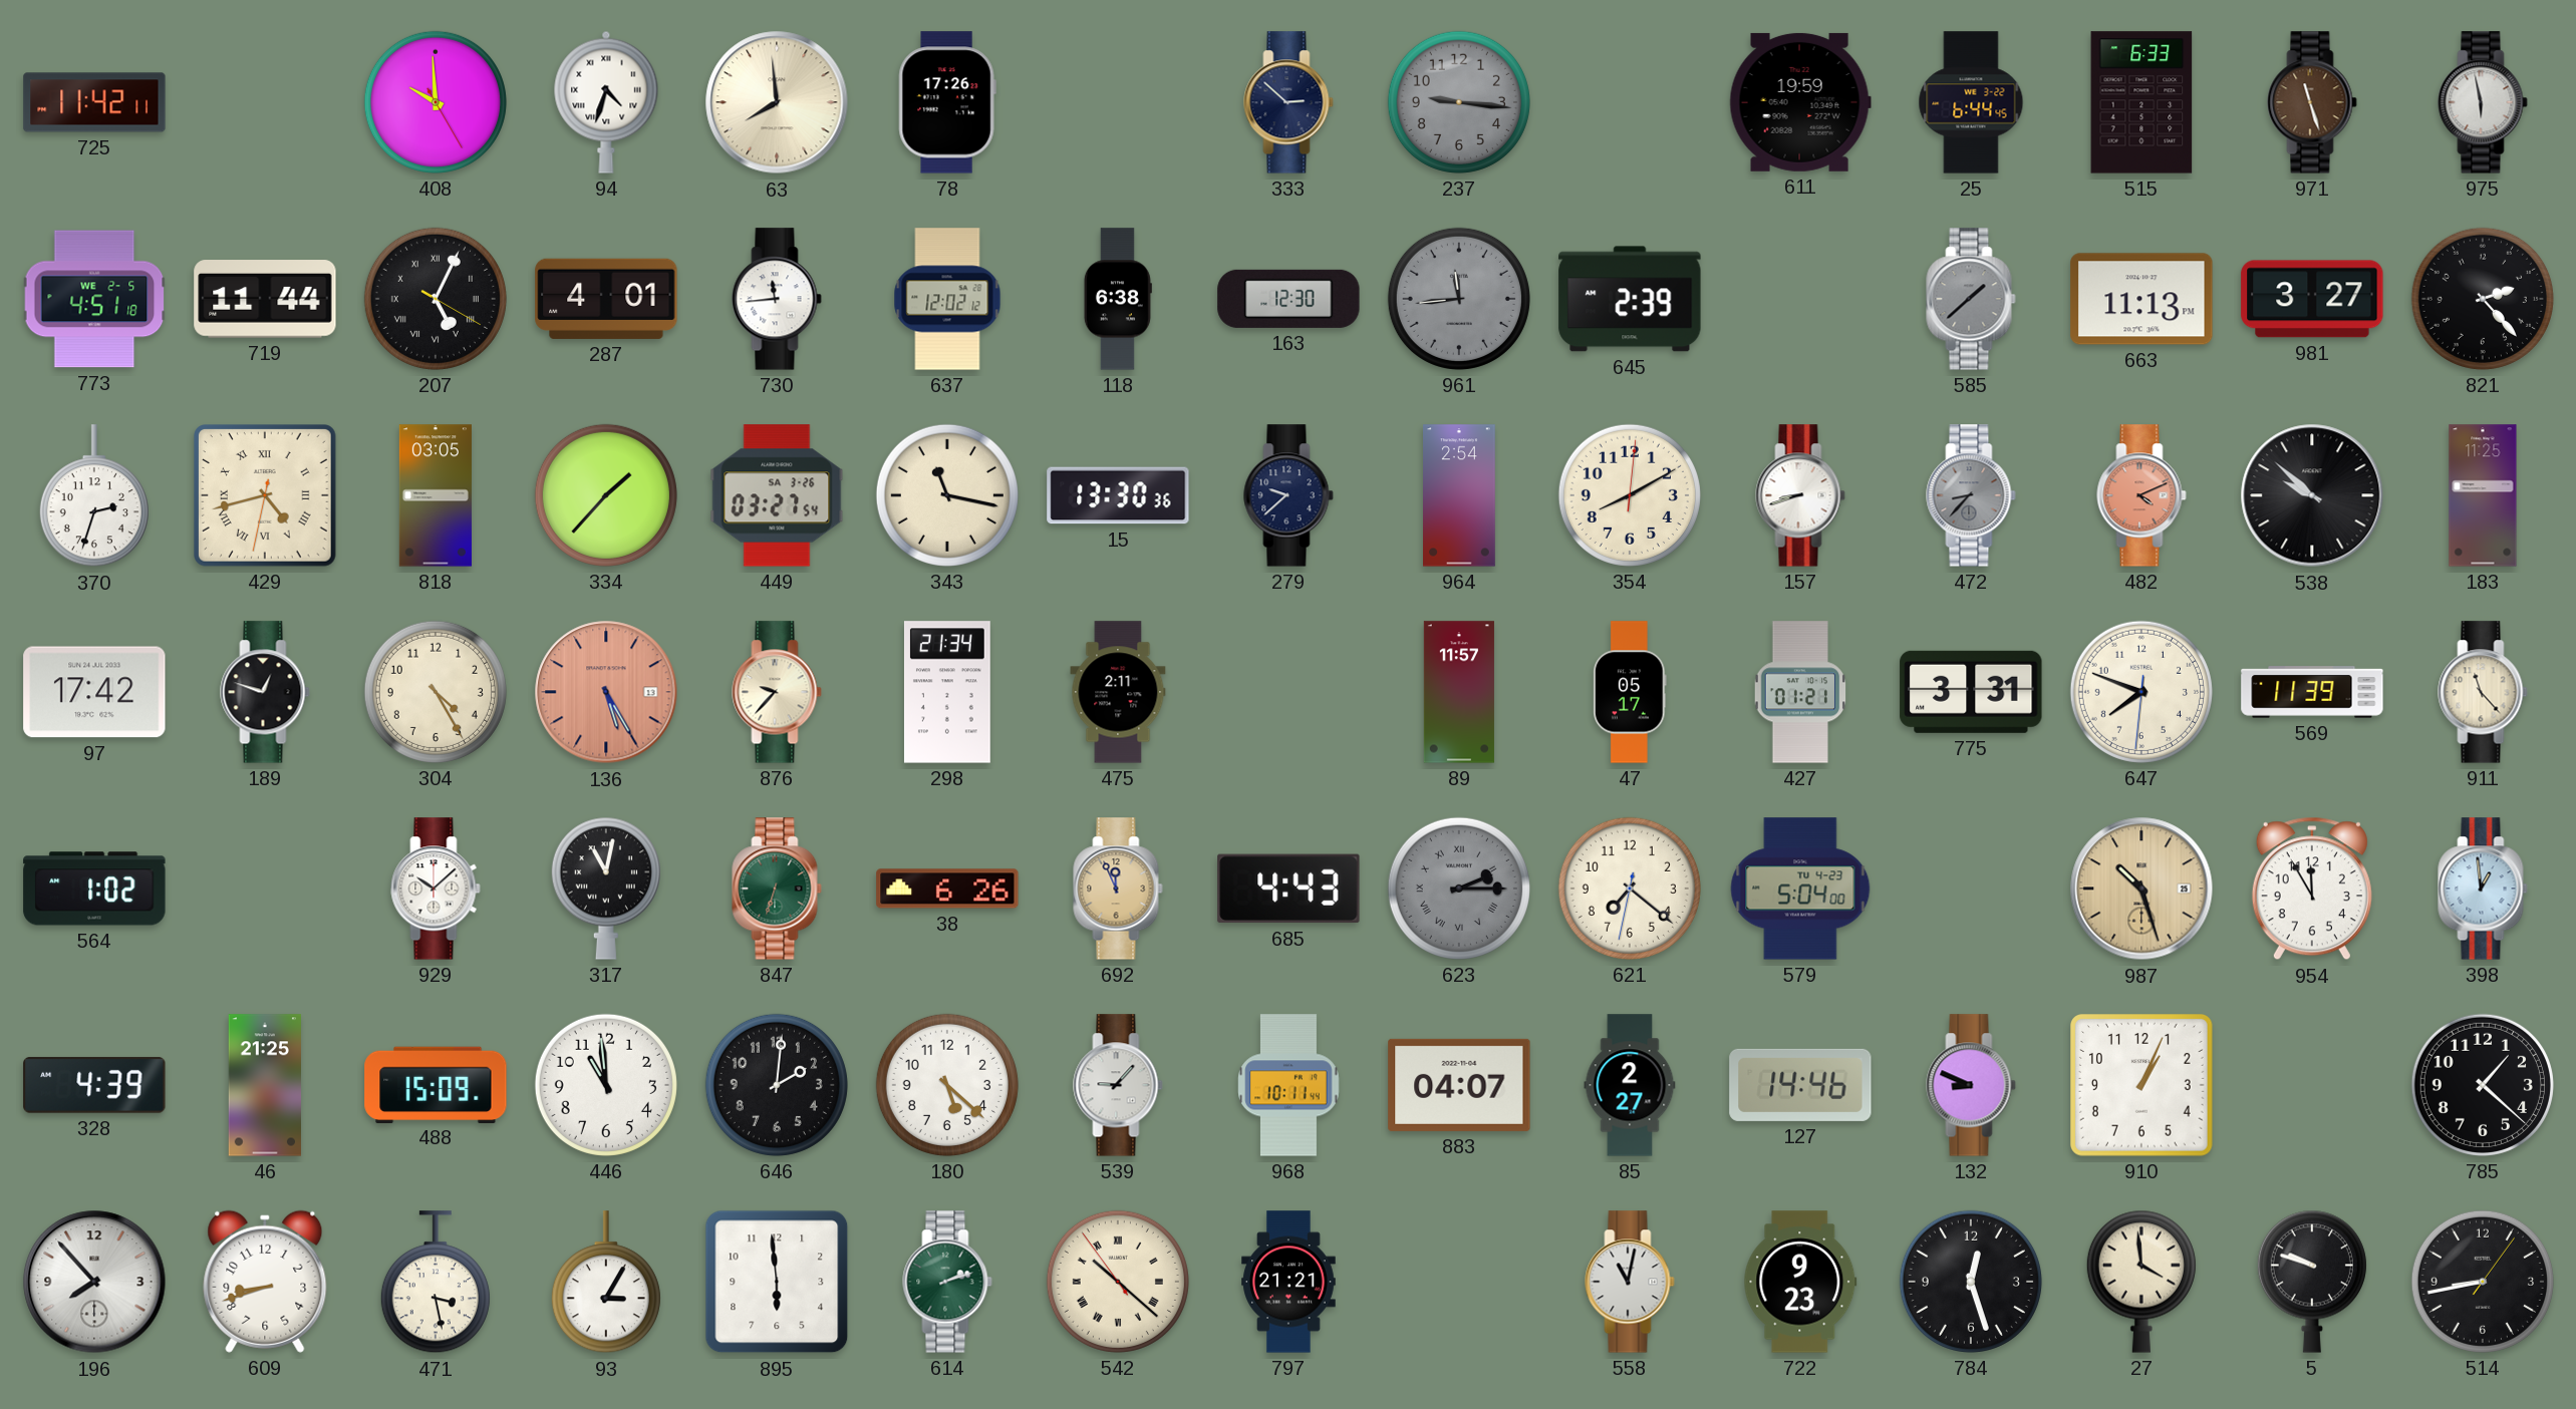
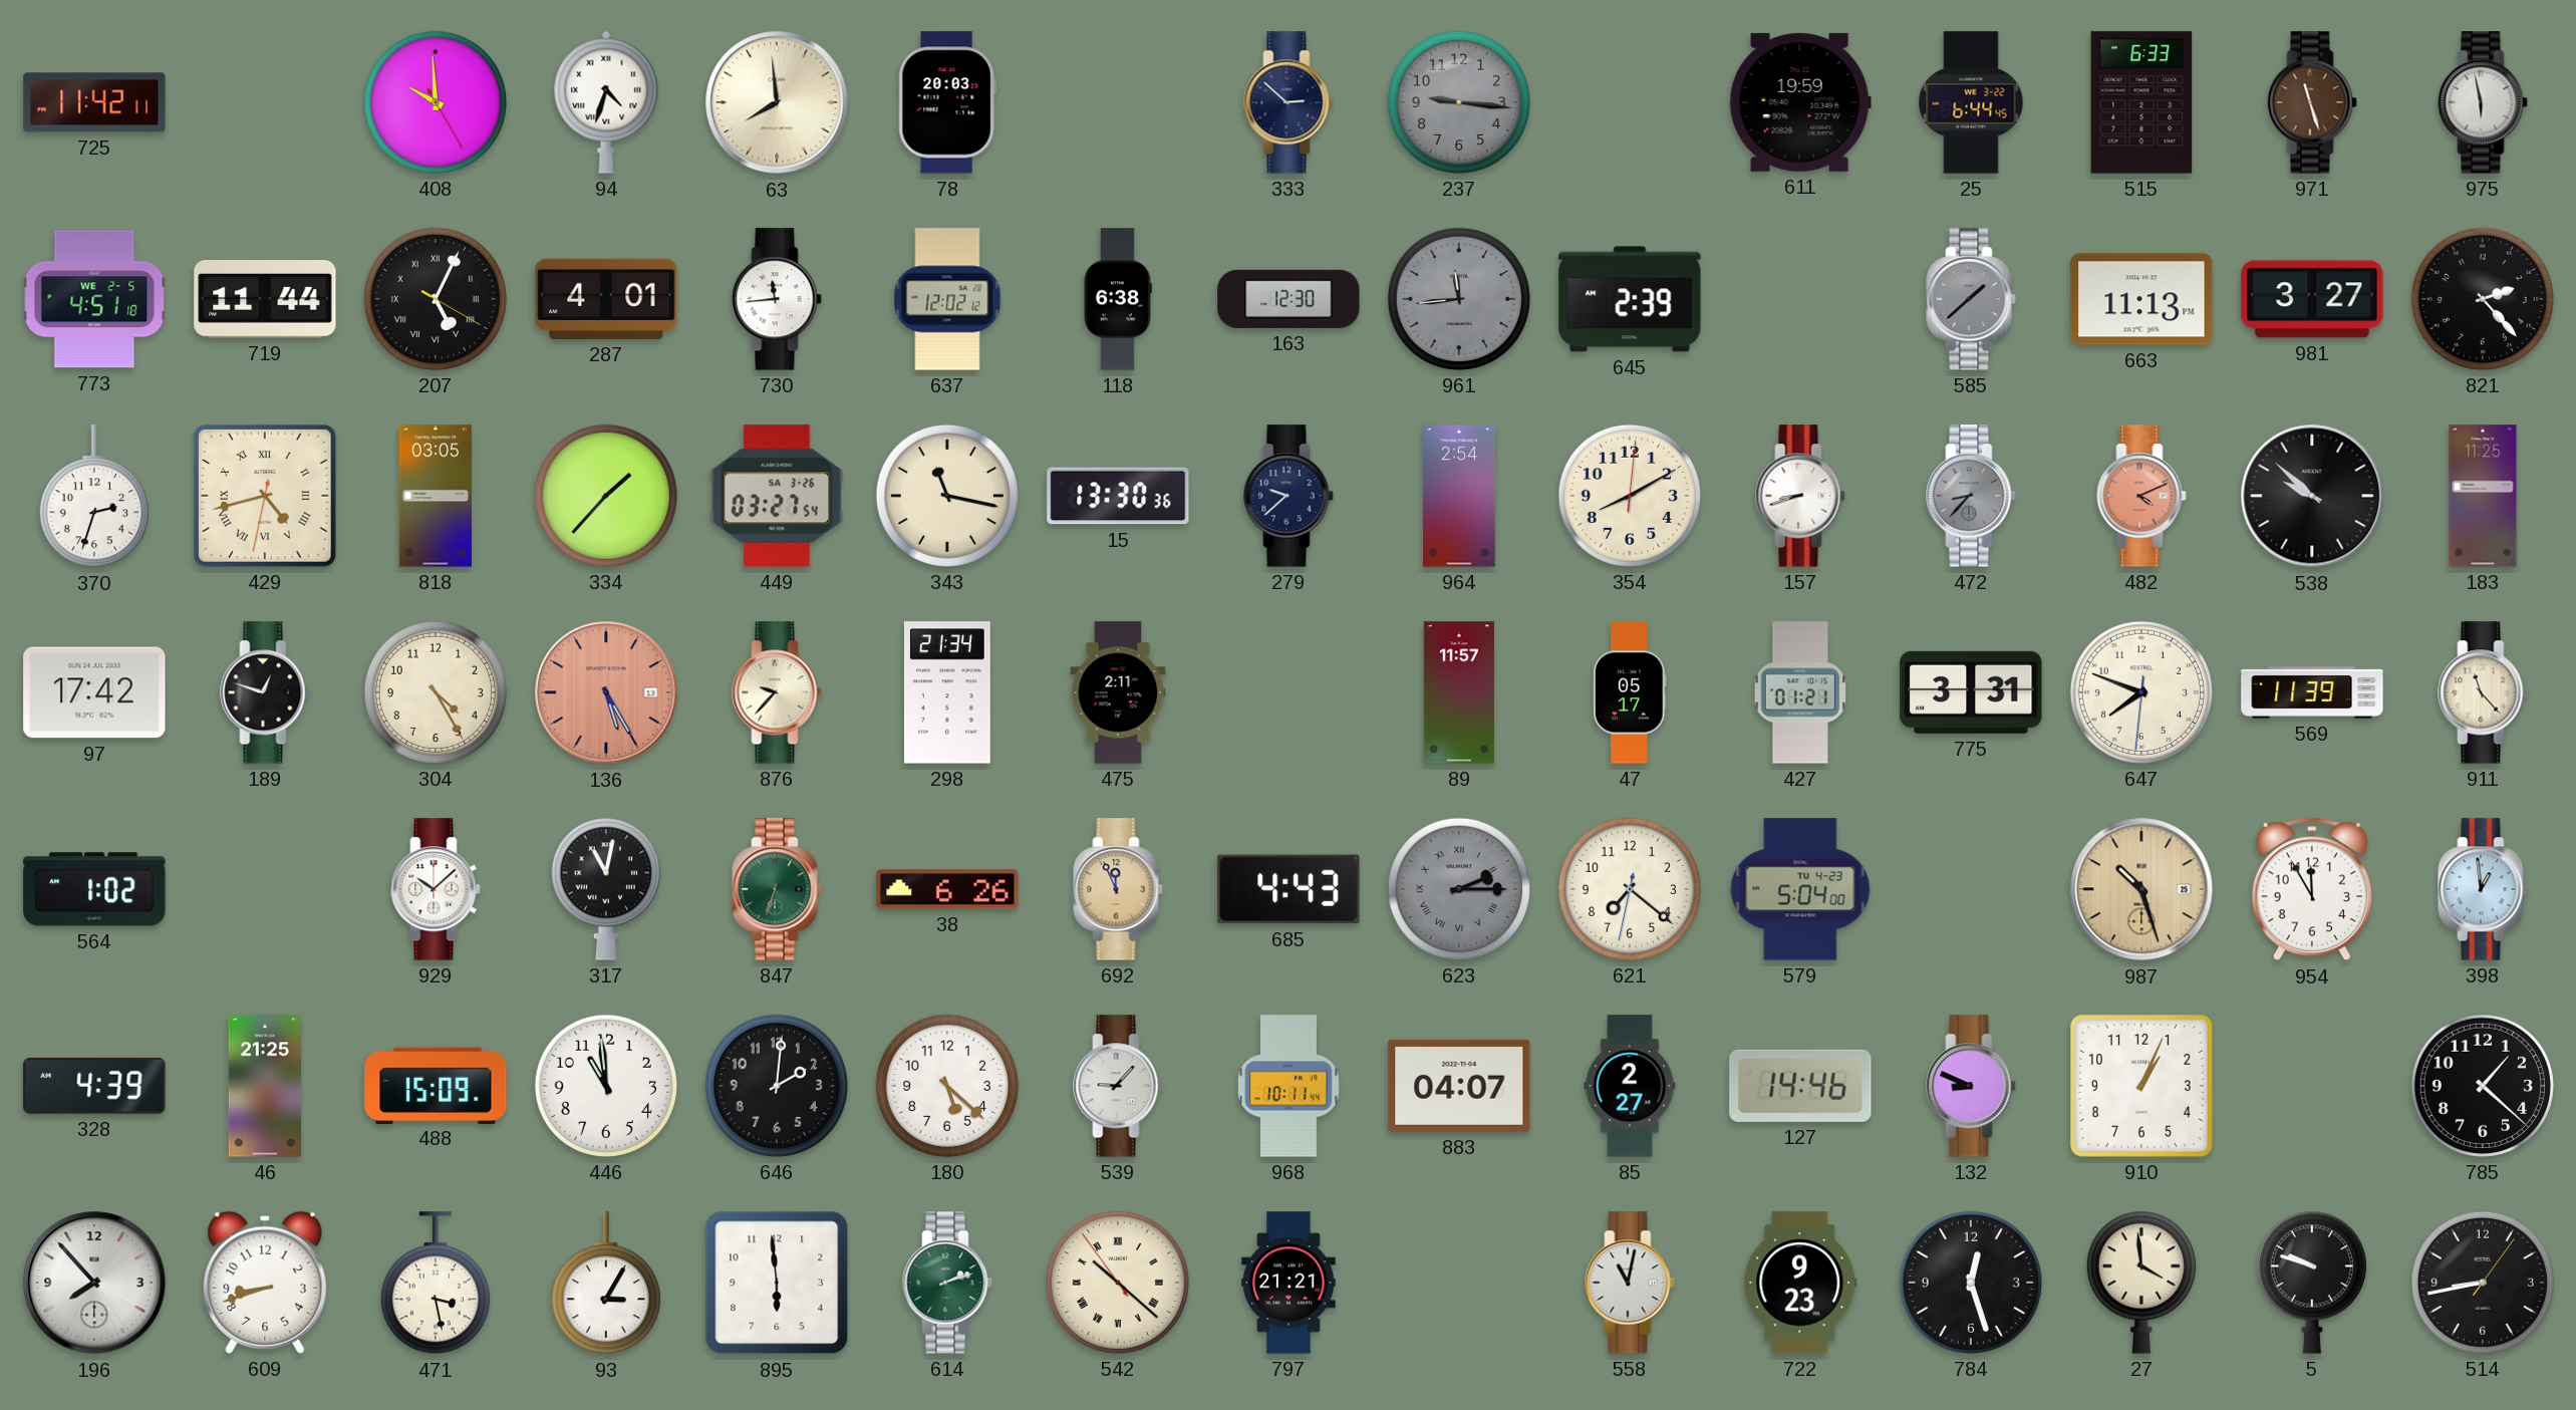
78: 17:26 -> 20:03 (947, 102)
